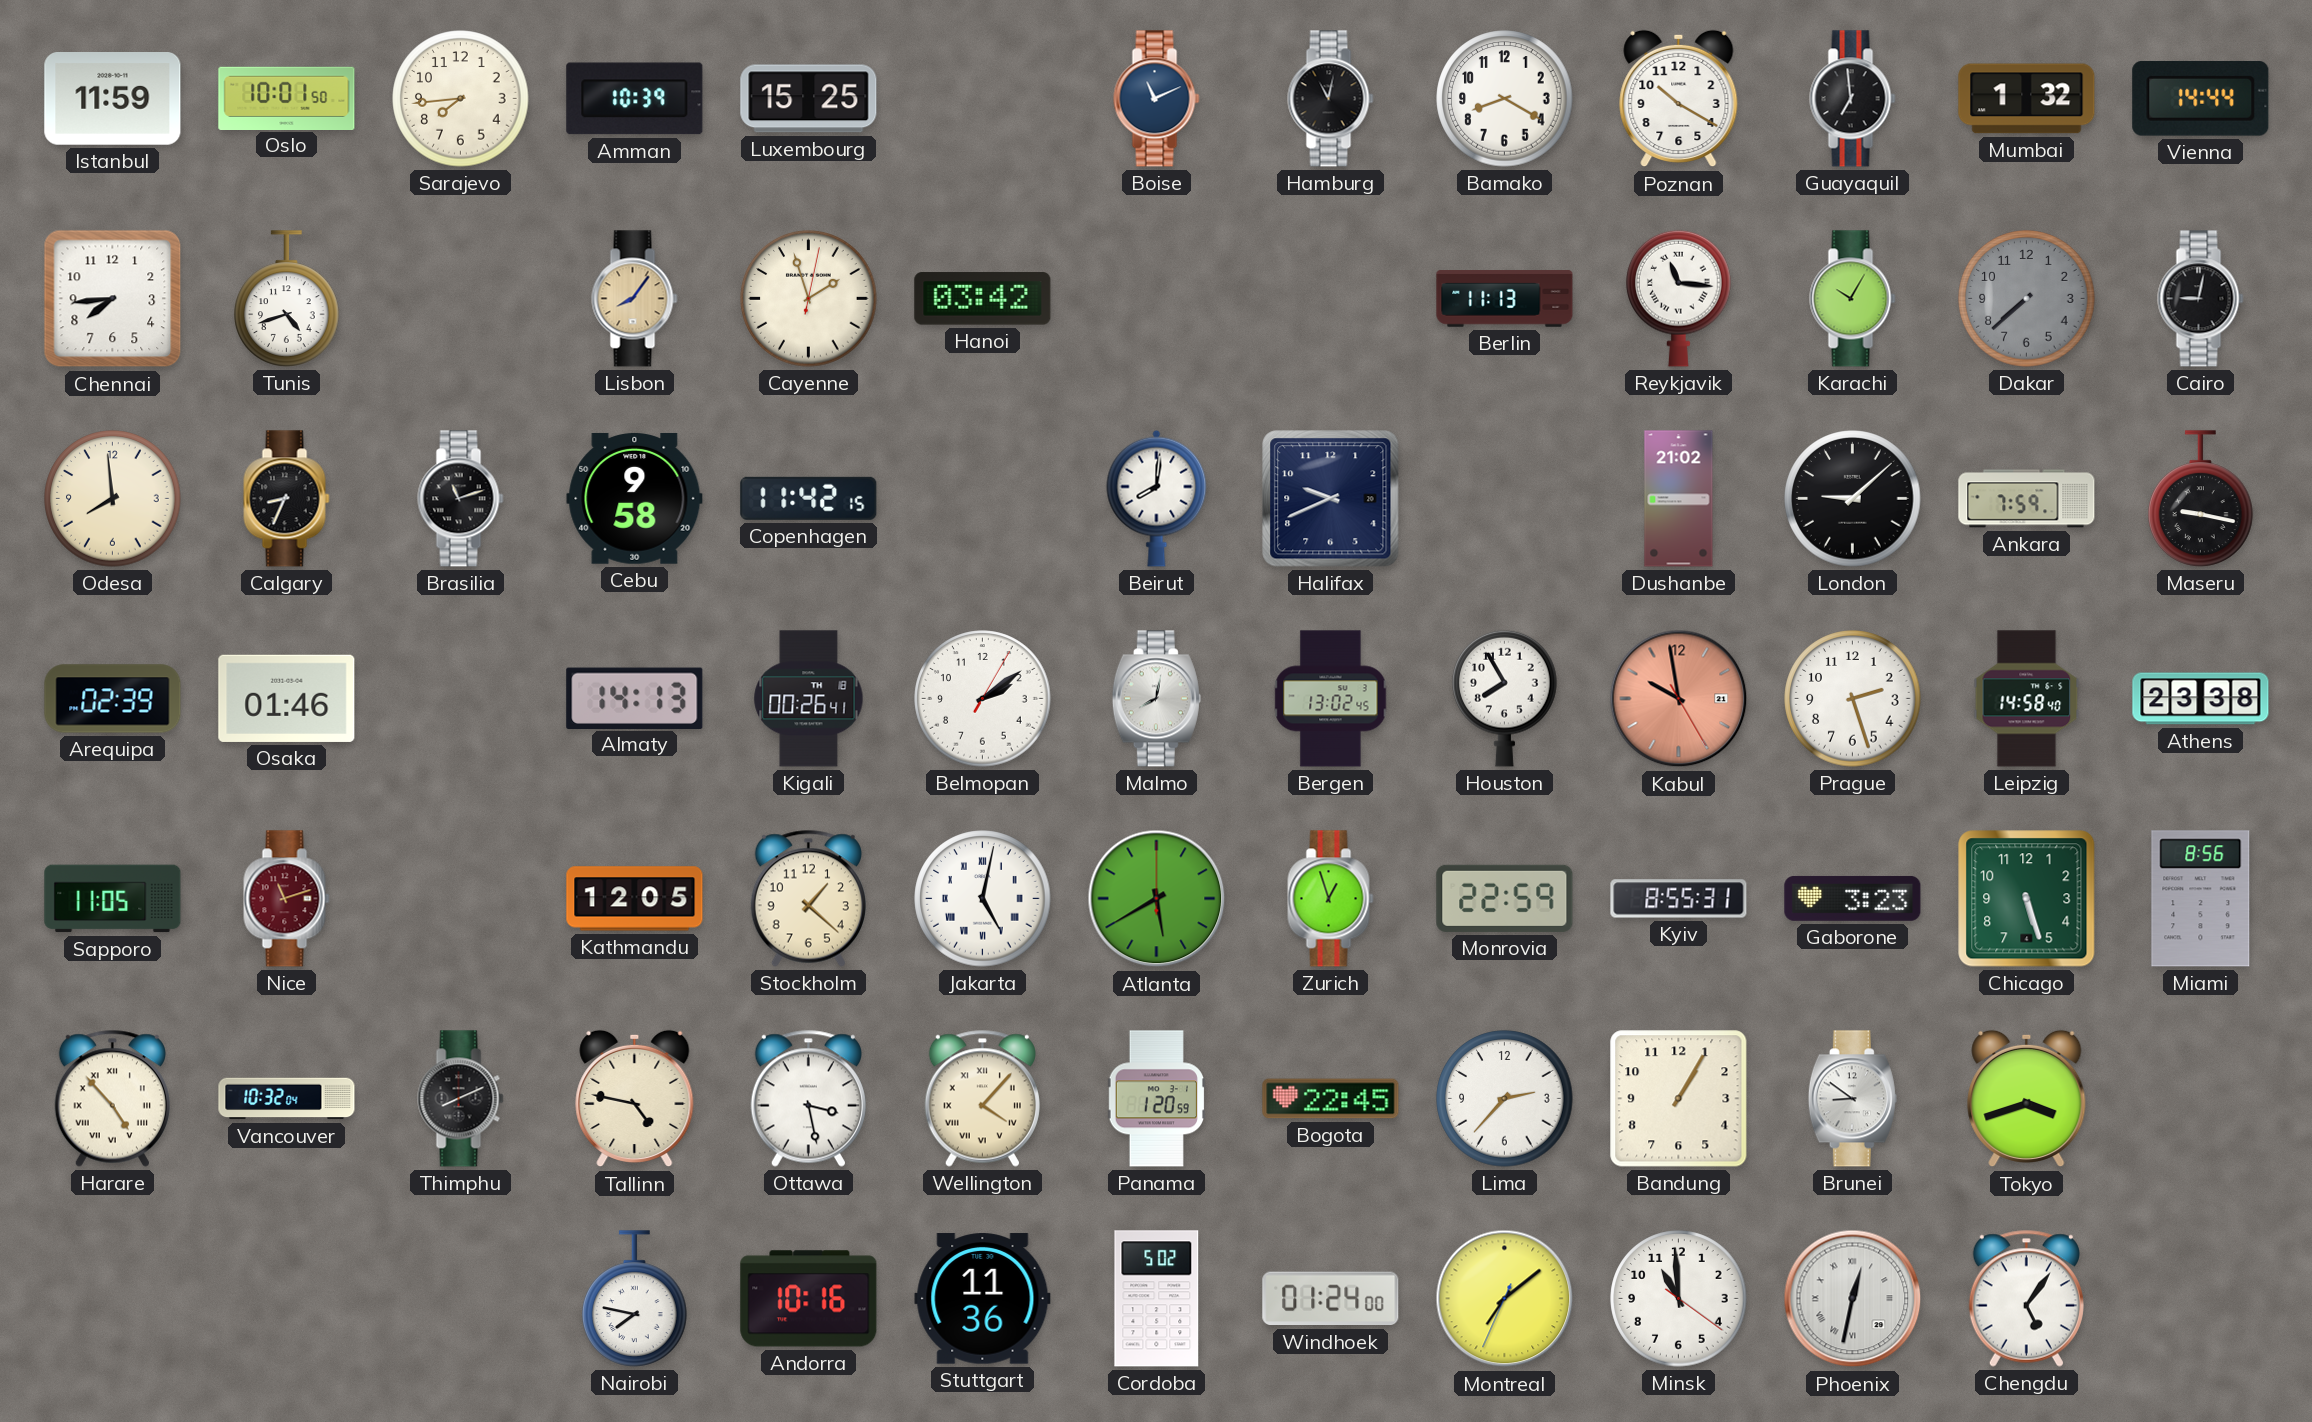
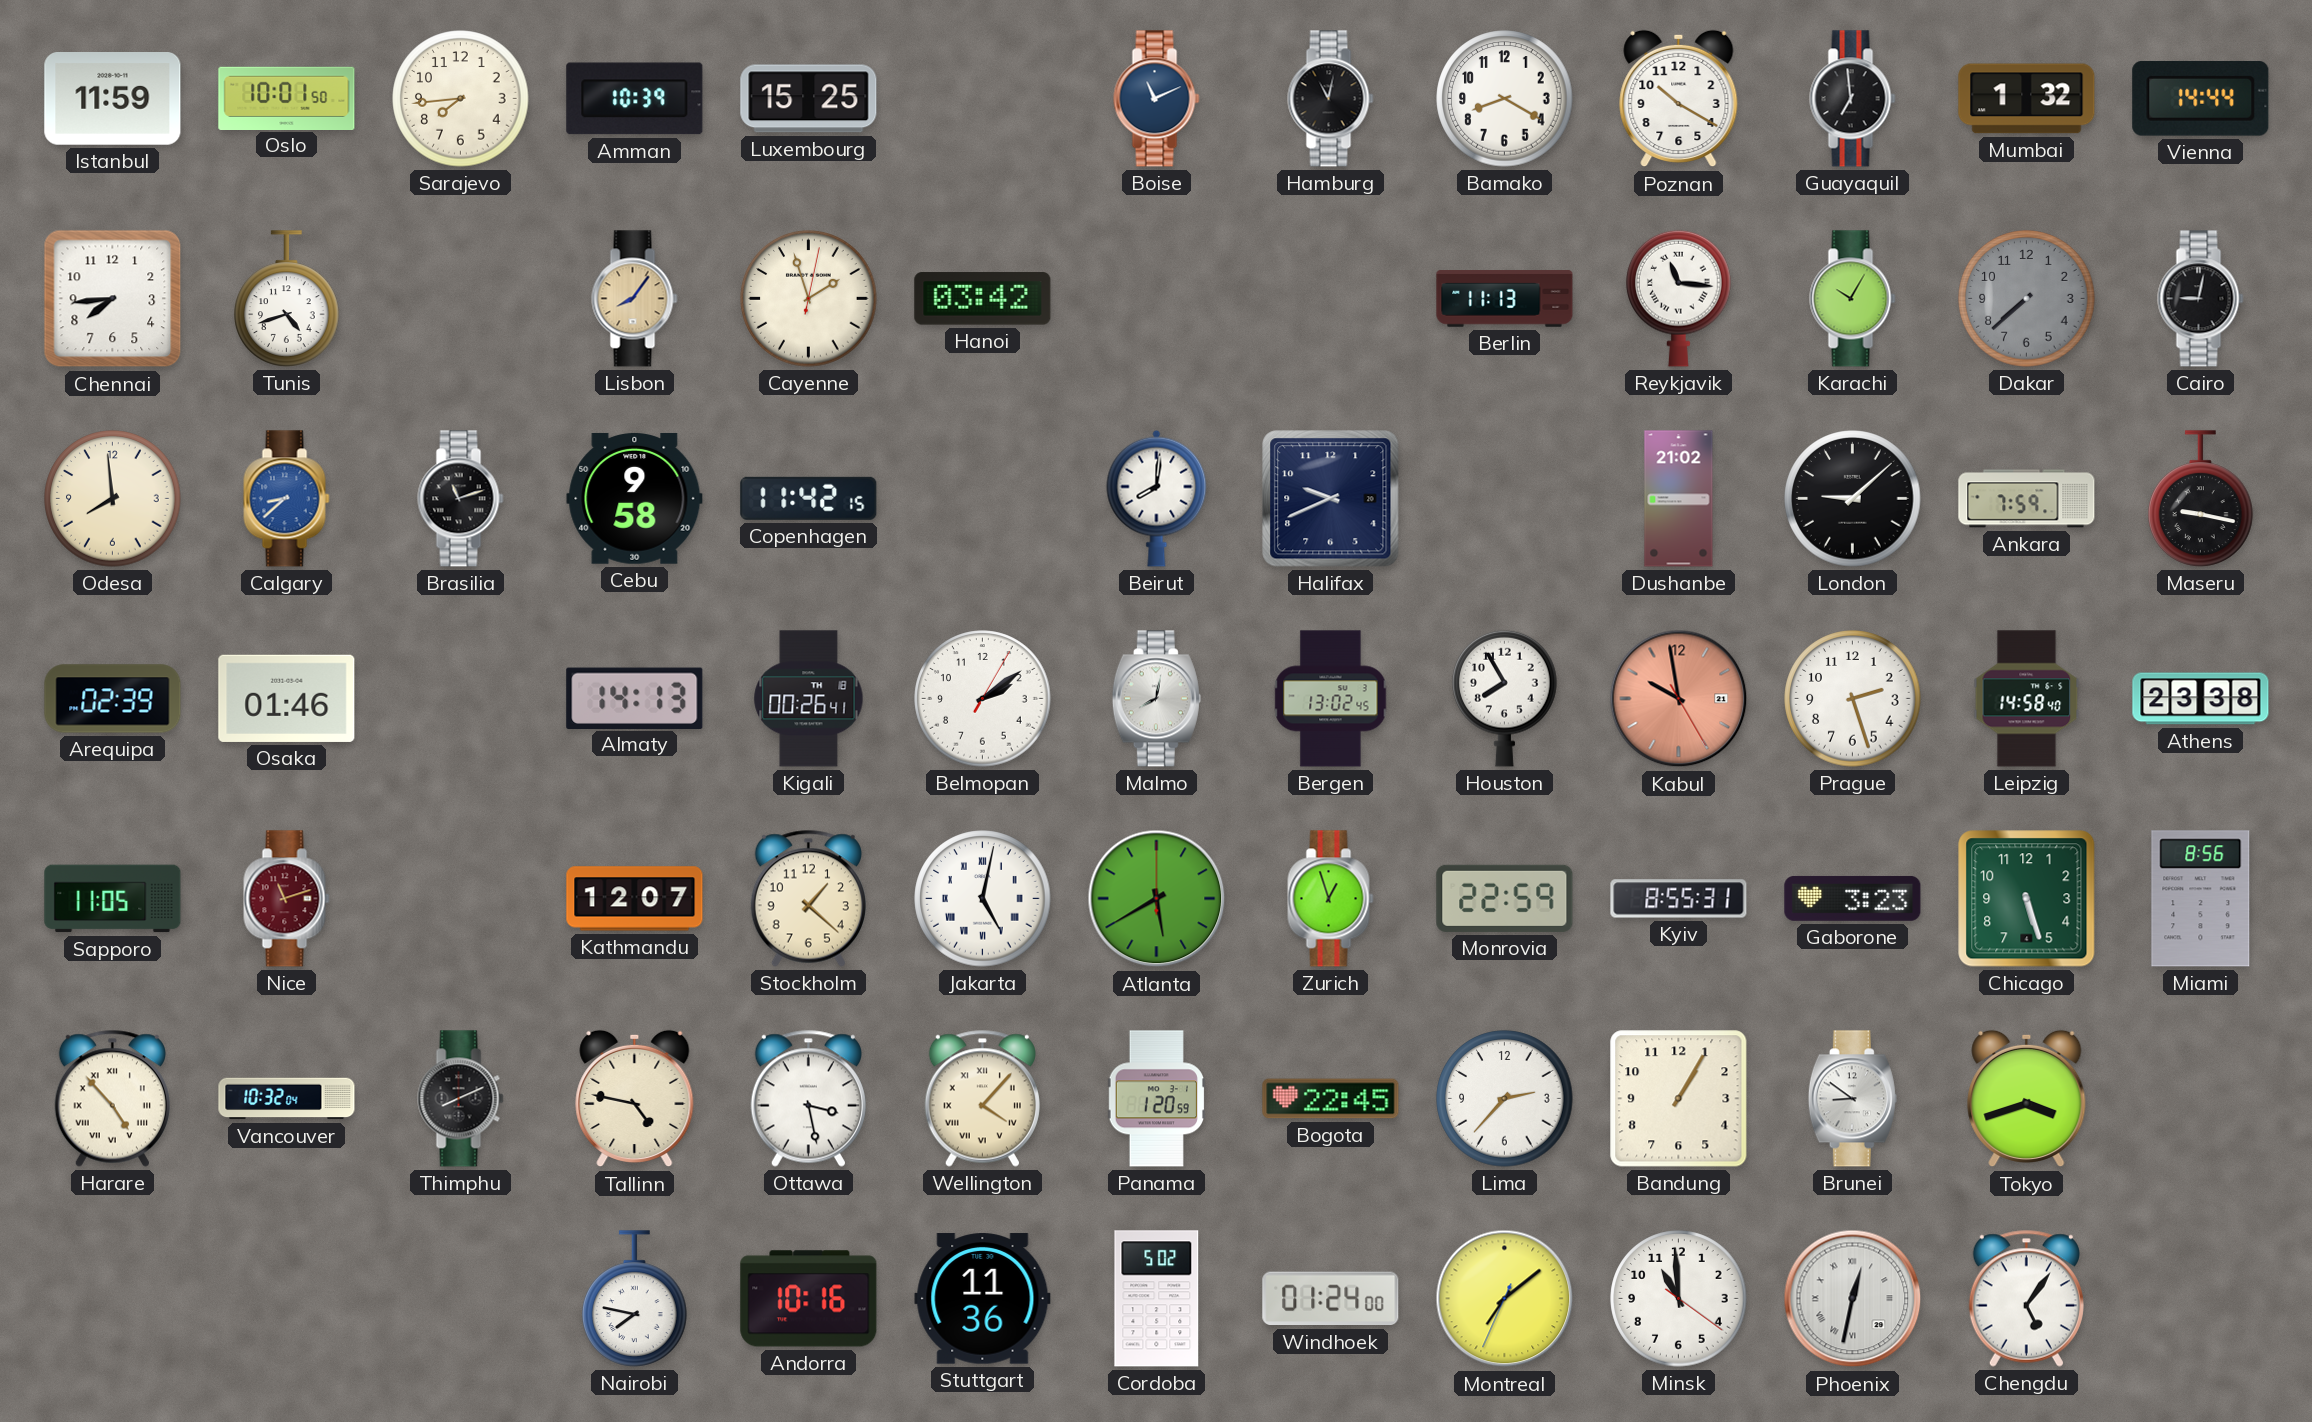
Calgary: 8:34 -> 8:38 (287, 499)
Calgary dial: black -> blue (287, 499)
Kathmandu: 12:05 -> 12:07 (635, 899)
